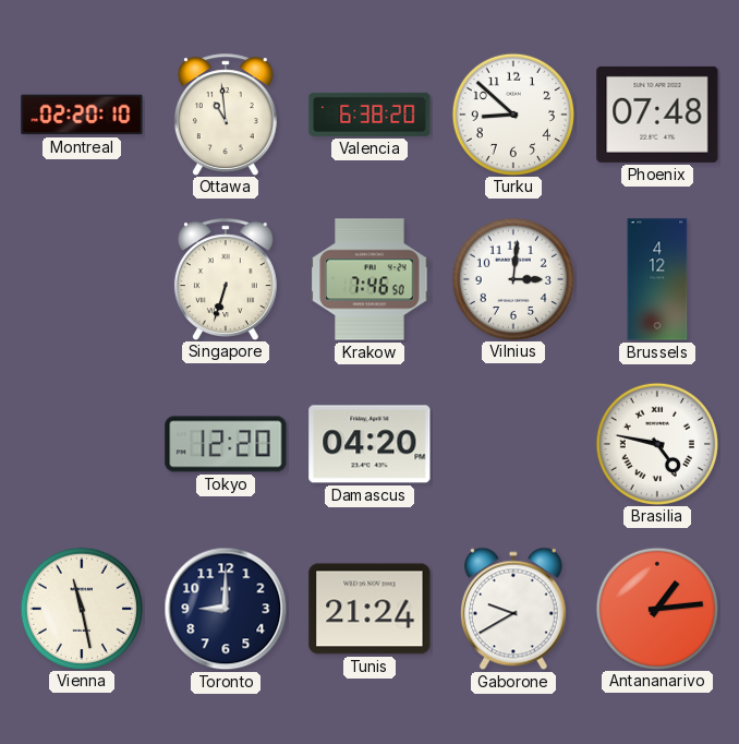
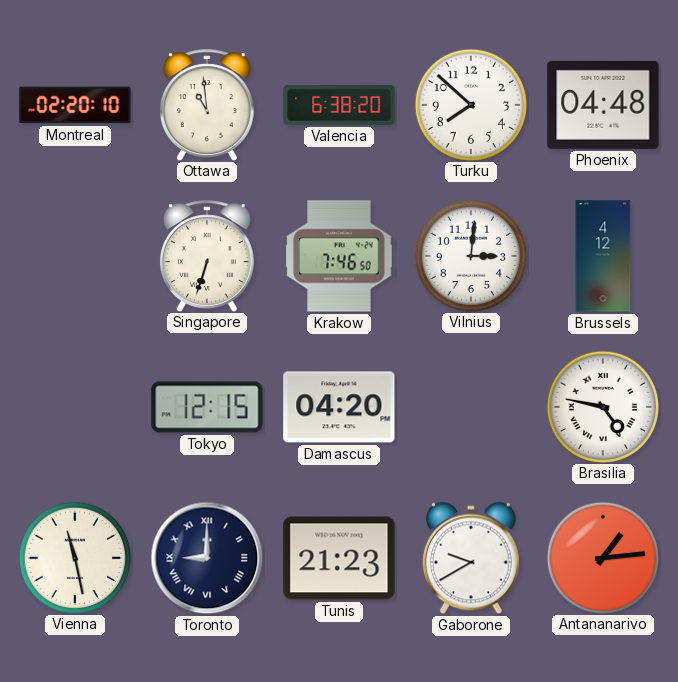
Turku: 8:52 -> 7:52 (470, 104)
Phoenix: 07:48 -> 04:48 (603, 105)
Tokyo: 12:20 -> 12:15 (207, 407)
Toronto numerals: Arabic -> Roman (207, 558)
Tunis: 21:24 -> 21:23 (339, 558)
